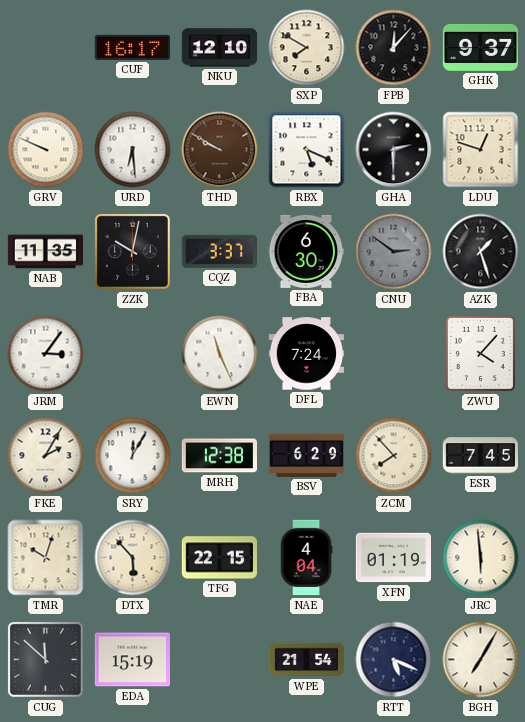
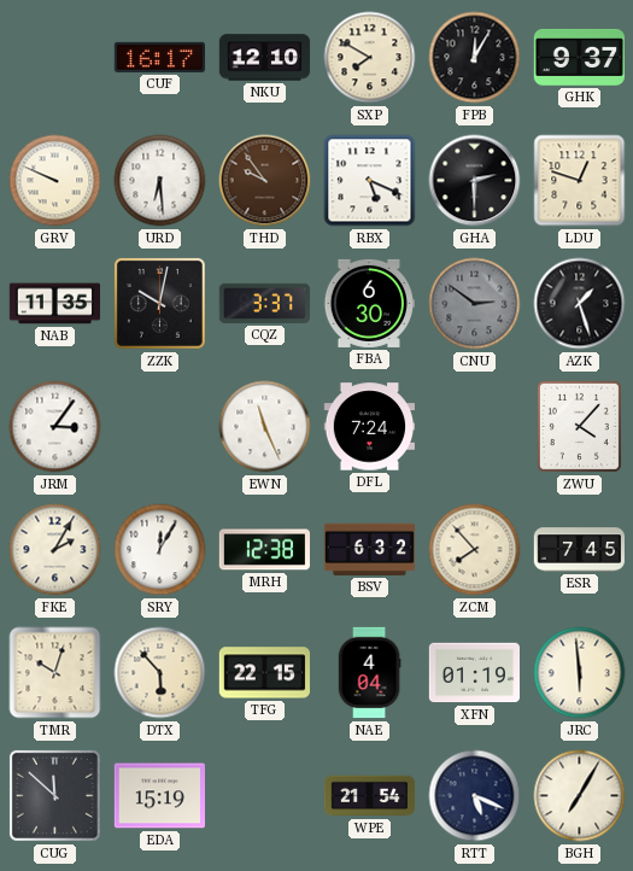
FPB: 12:07 -> 12:05 (475, 58)
THD: 9:50 -> 9:54 (265, 181)
BSV: 6:29 -> 6:32 (369, 549)
